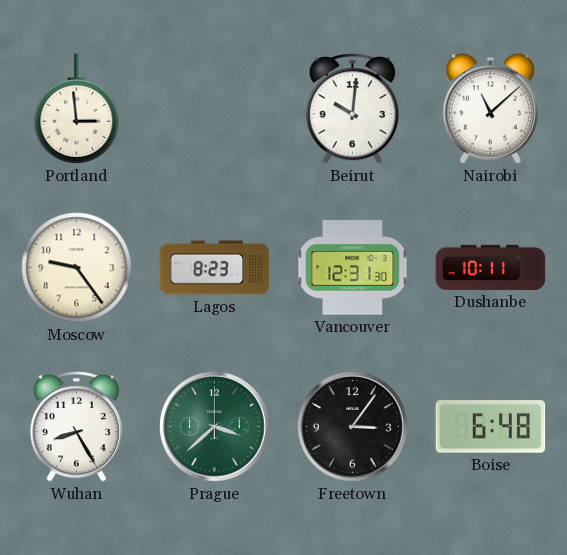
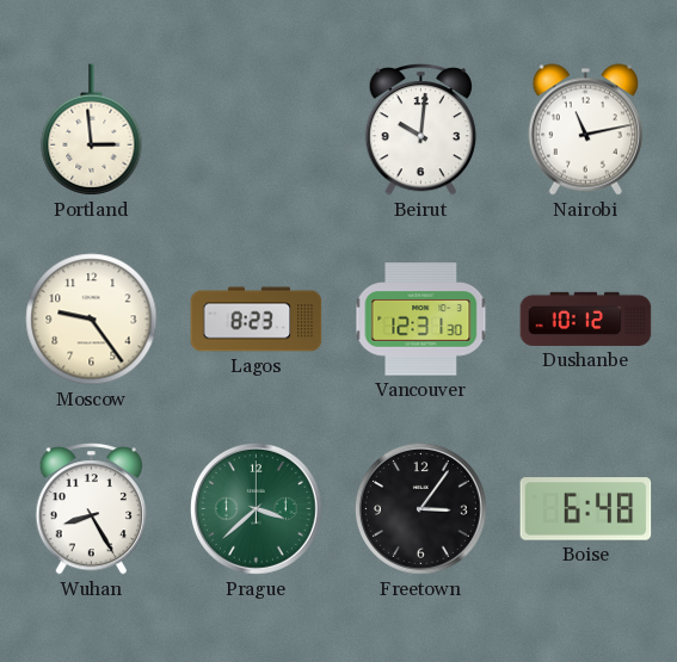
Nairobi: 11:08 -> 11:13 (585, 130)
Dushanbe: 10:11 -> 10:12 (586, 318)
